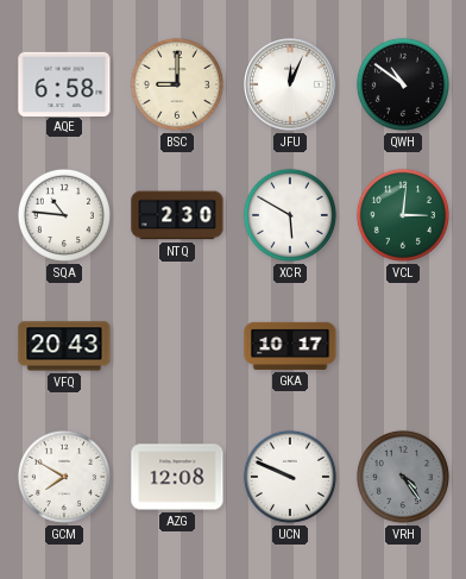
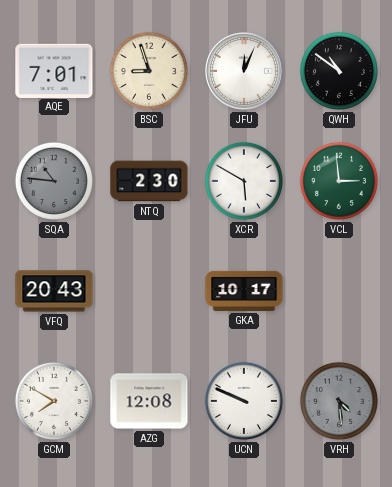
AQE: 6:58 -> 7:01 (54, 70)
BSC: 9:00 -> 8:57 (149, 71)
SQA dial: white -> grey (54, 181)
VCL: 3:01 -> 2:59 (339, 181)
VRH: 4:24 -> 4:29 (339, 401)
